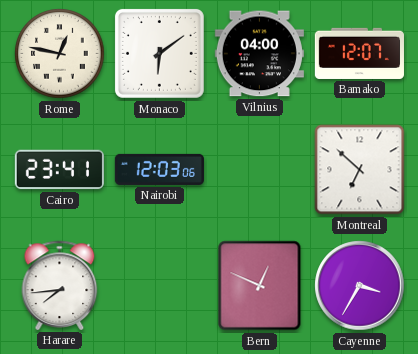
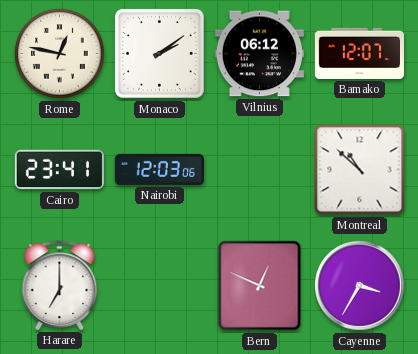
Monaco: 6:09 -> 2:09 (159, 53)
Vilnius: 04:00 -> 06:12 (259, 54)
Montreal: 6:52 -> 10:52 (360, 170)
Harare: 7:44 -> 7:00 (60, 285)
